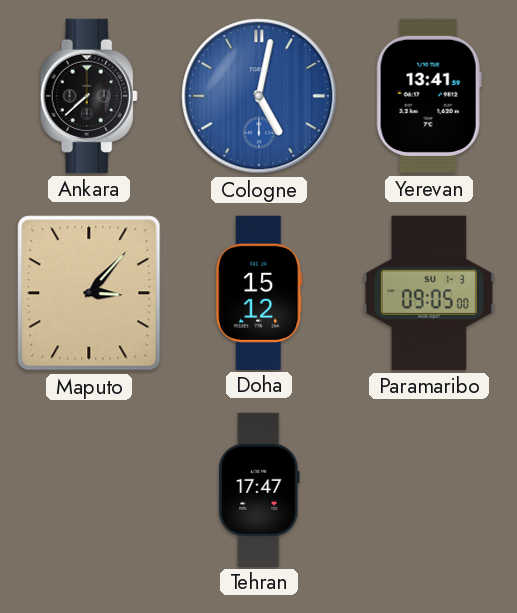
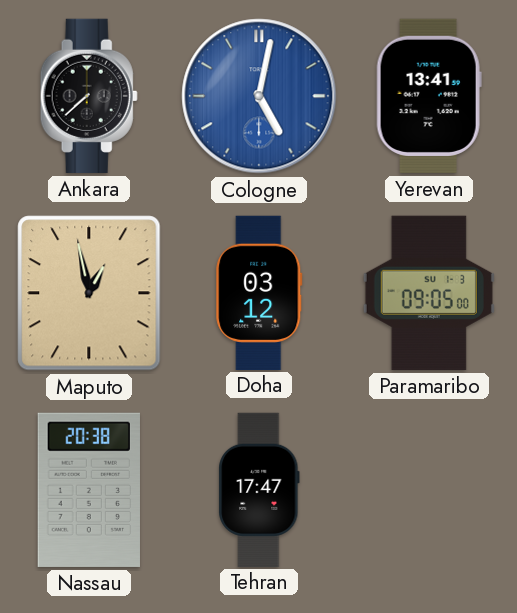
Maputo: 3:07 -> 12:58 (89, 293)
Doha: 15:12 -> 03:12 (259, 292)
Nassau: none -> 20:38 (88, 490)
